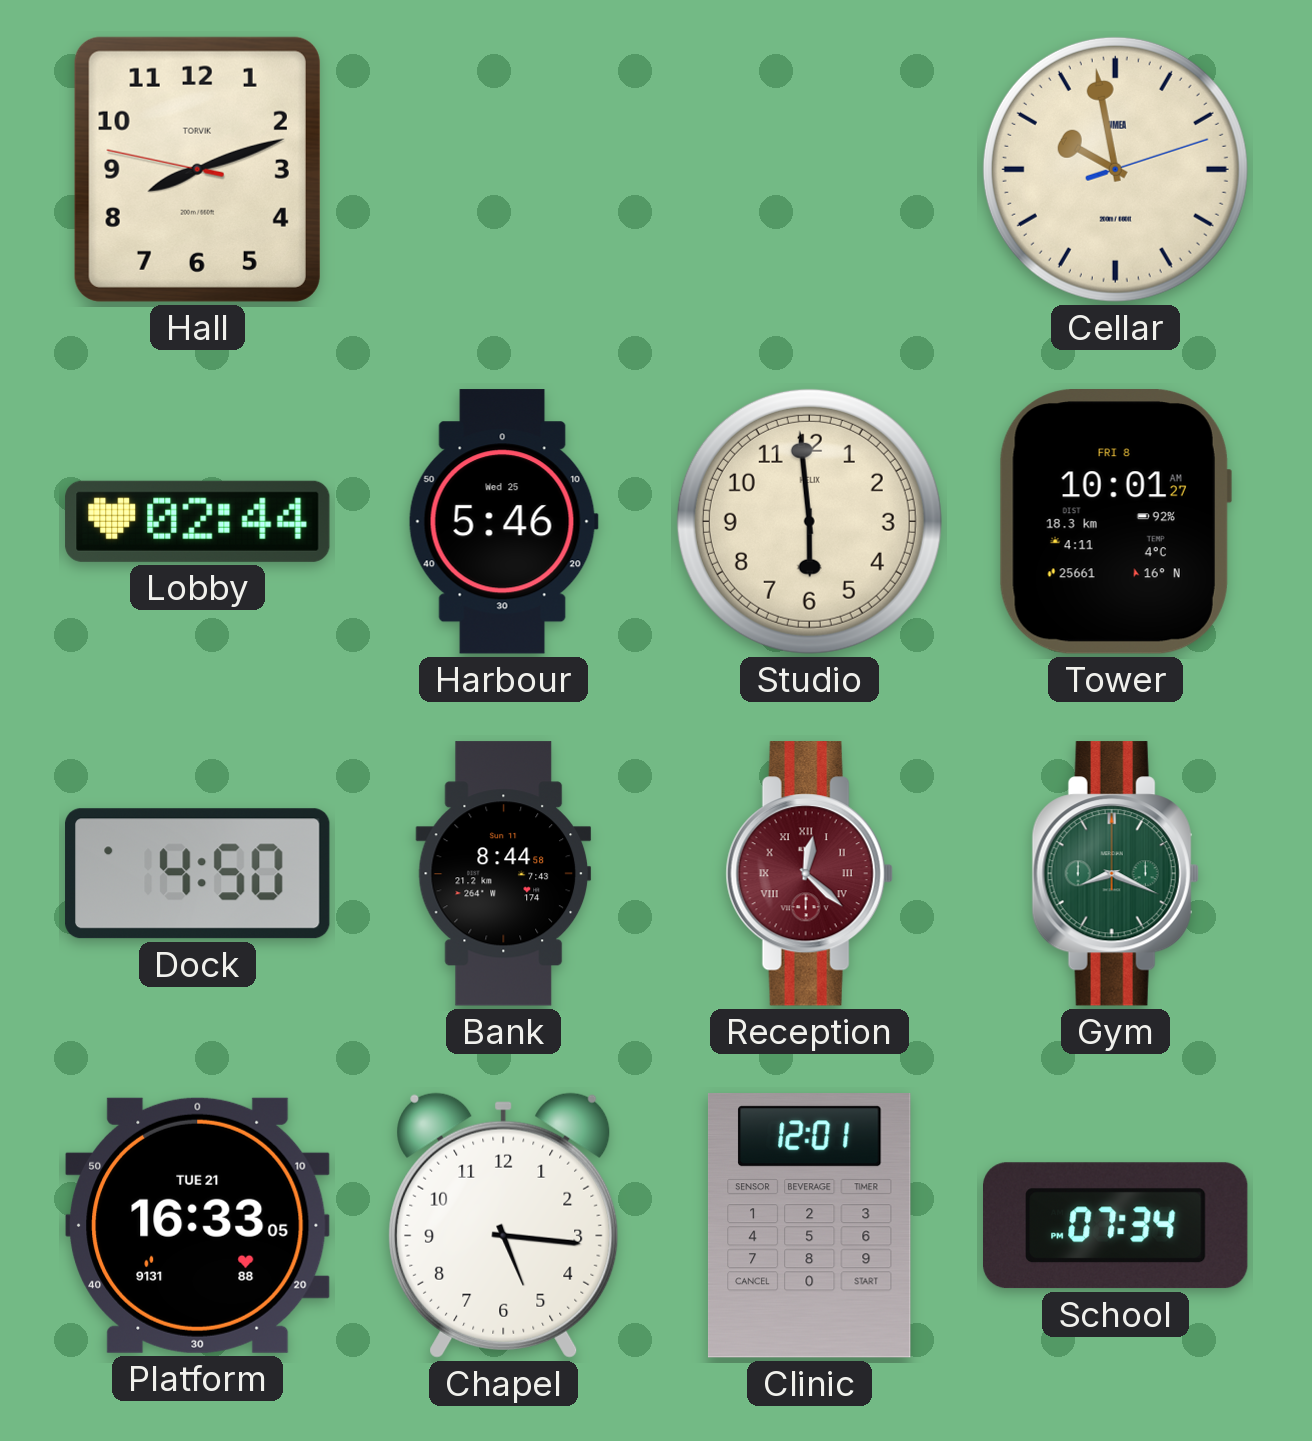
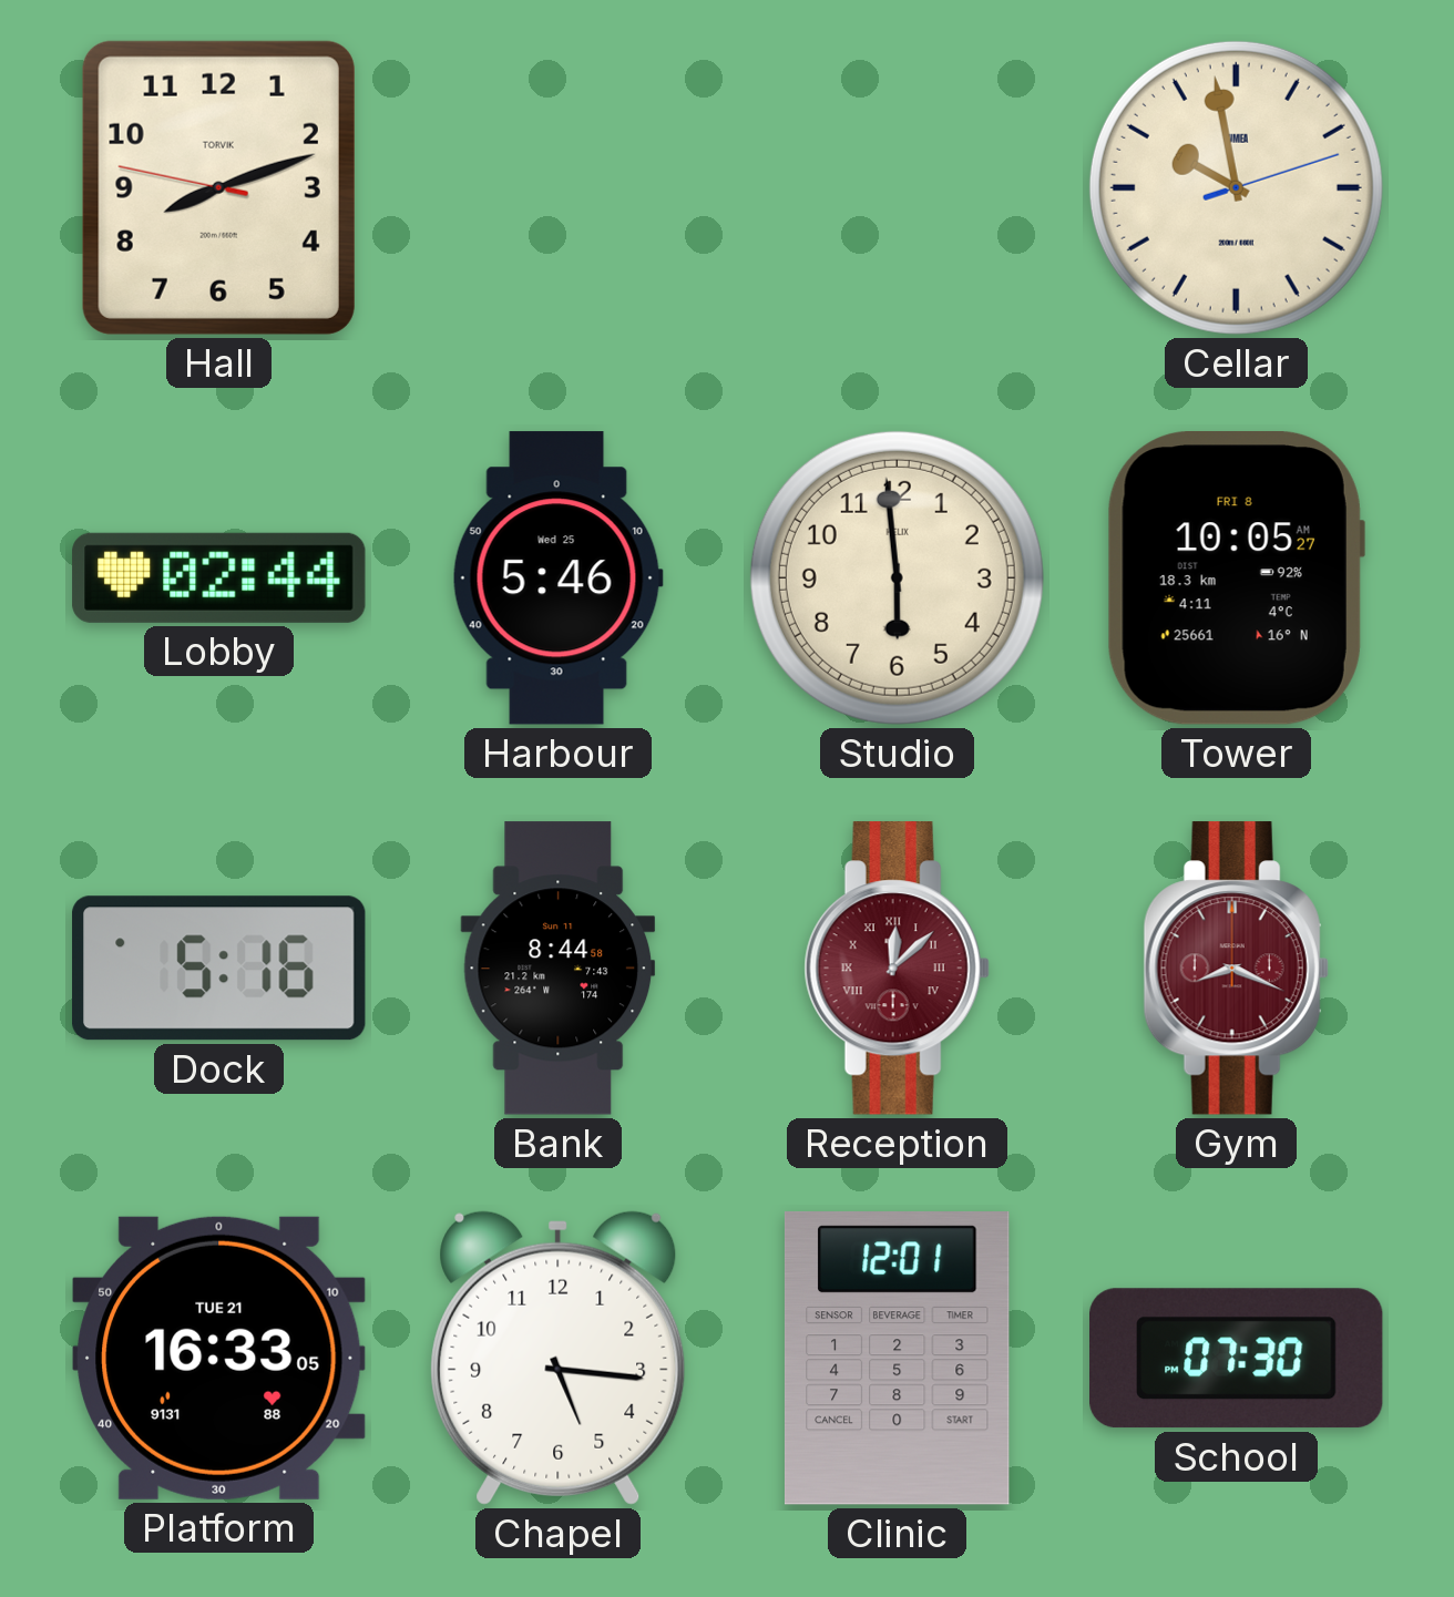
Tower: 10:01 -> 10:05 (1236, 579)
Dock: 4:50 -> 5:16 (219, 969)
Reception: 12:22 -> 12:08 (897, 969)
Gym dial: green -> burgundy (1236, 969)
School: 07:34 -> 07:30 (1237, 1359)
